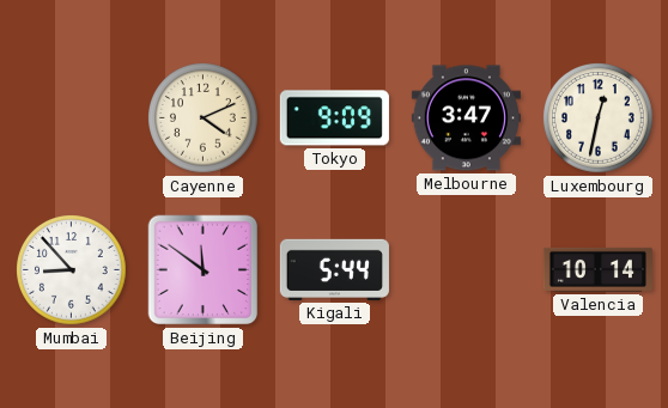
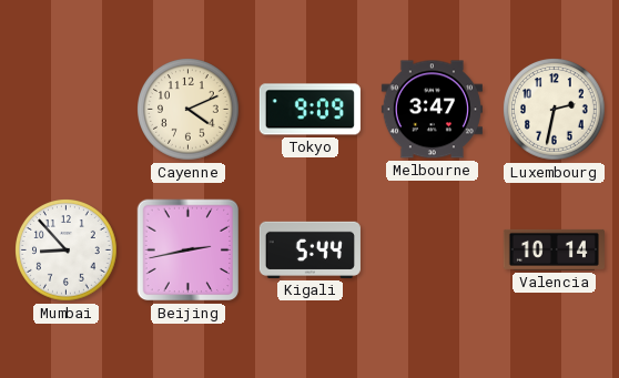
Luxembourg: 12:32 -> 2:32 (555, 110)
Beijing: 11:51 -> 2:43 (189, 251)
